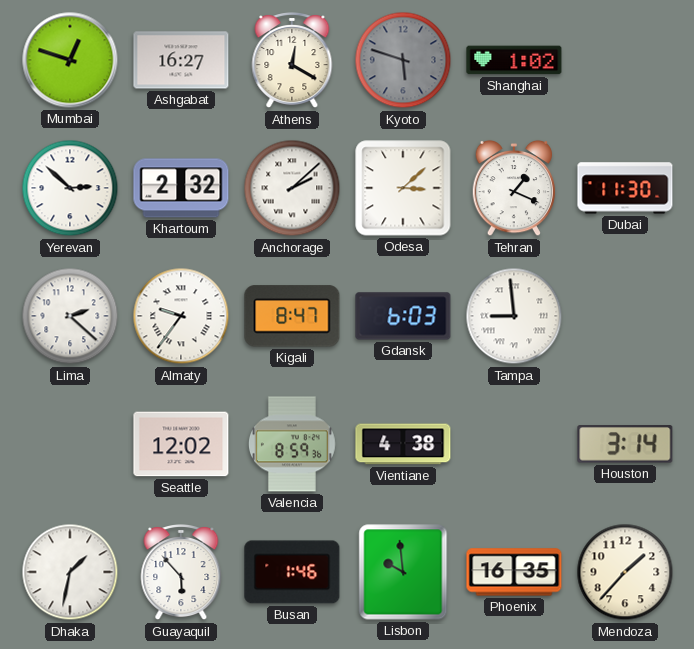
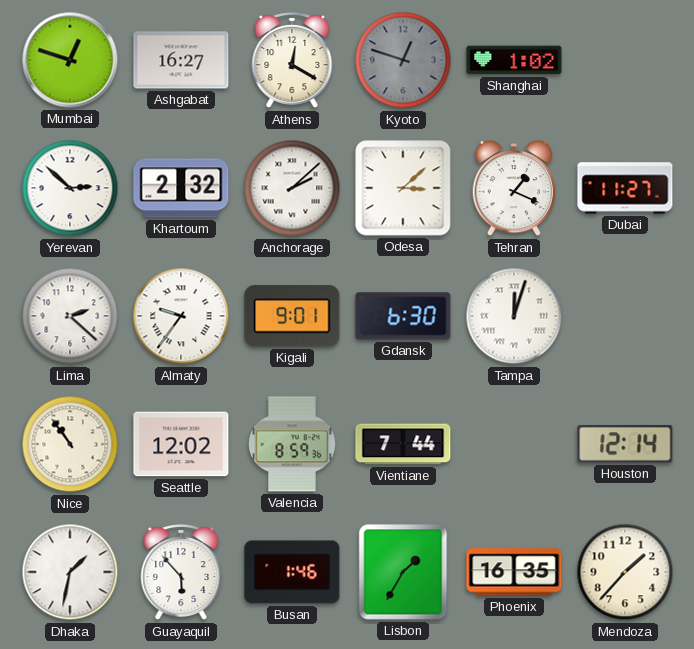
Kyoto: 5:48 -> 12:48 (403, 60)
Dubai: 11:30 -> 11:27 (625, 188)
Kigali: 8:47 -> 9:01 (292, 316)
Gdansk: 6:03 -> 6:30 (403, 316)
Tampa: 8:59 -> 12:03 (514, 316)
Nice: none -> 10:54 (70, 444)
Vientiane: 4:38 -> 7:44 (403, 444)
Houston: 3:14 -> 12:14 (625, 444)
Lisbon: 9:59 -> 1:35 (403, 572)
